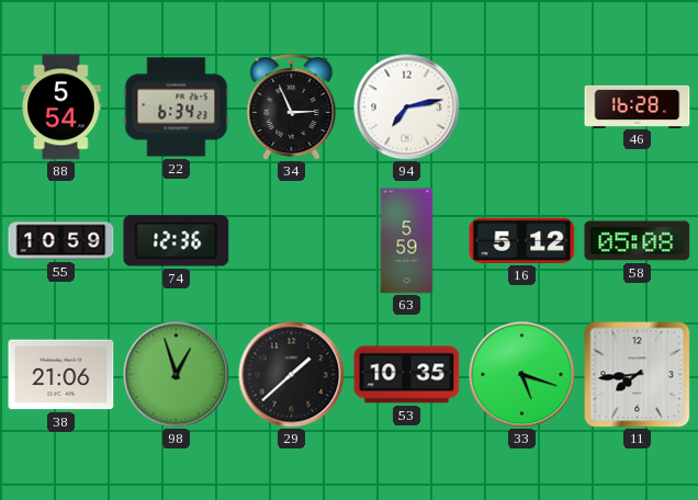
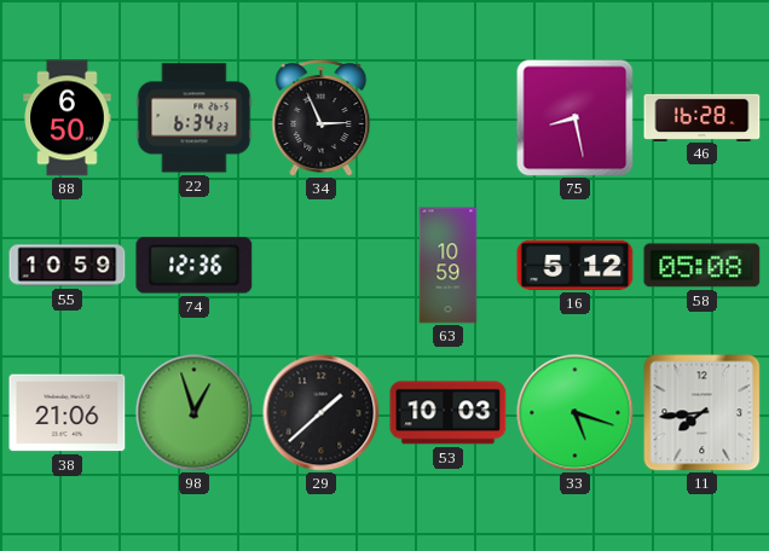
88: 5:54 -> 6:50 (68, 118)
94: 7:13 -> none (407, 107)
75: none -> 8:28 (576, 118)
63: 5:59 -> 10:59 (449, 266)
53: 10:35 -> 10:03 (449, 413)
